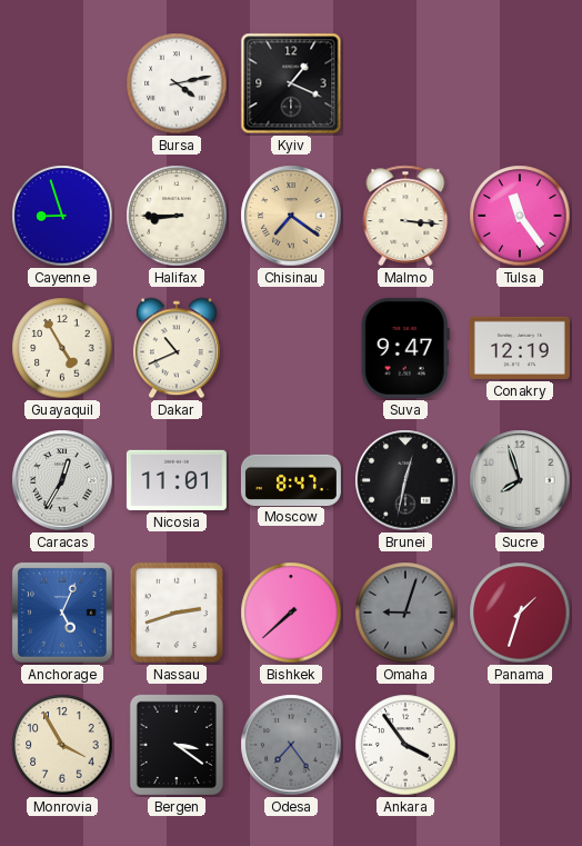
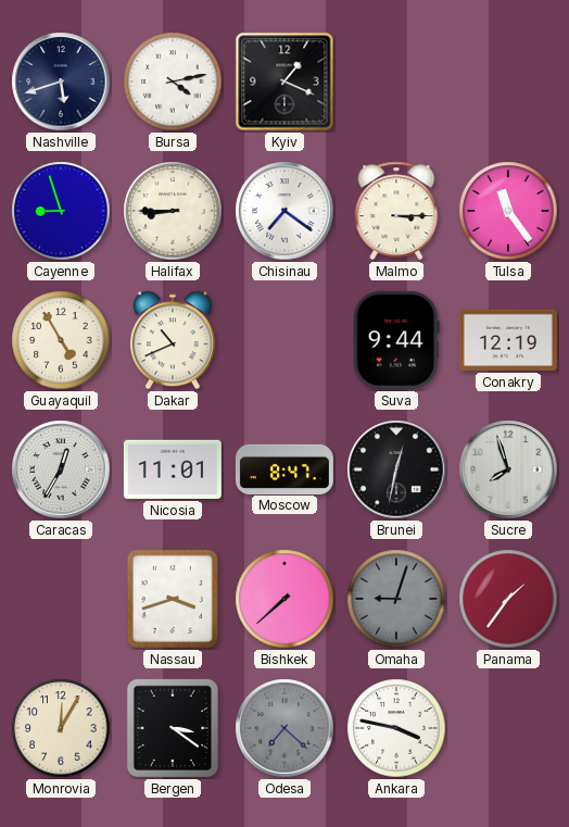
Nashville: none -> 5:42 (61, 82)
Chisinau dial: champagne -> white (284, 211)
Malmo: 3:16 -> 3:15 (396, 211)
Suva: 9:47 -> 9:44 (396, 340)
Anchorage: 5:04 -> none (62, 613)
Nassau: 2:42 -> 3:42 (173, 599)
Panama: 1:33 -> 1:36 (508, 599)
Monrovia: 3:55 -> 12:05 (61, 728)
Odesa: 7:24 -> 7:22 (284, 728)
Ankara: 3:54 -> 3:47 (396, 728)
